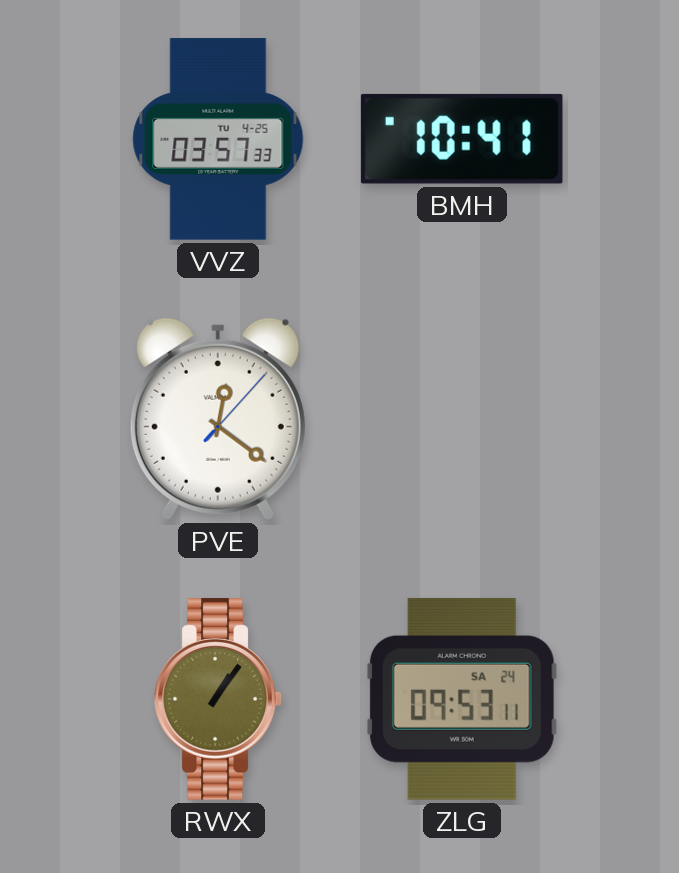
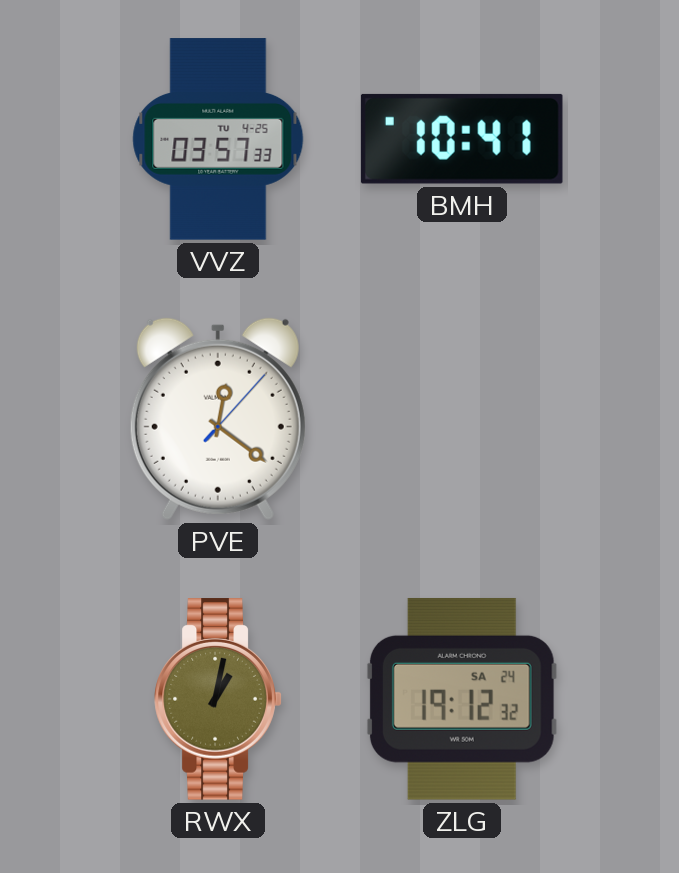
RWX: 1:06 -> 1:02 (218, 699)
ZLG: 09:53 -> 19:12 (462, 699)
